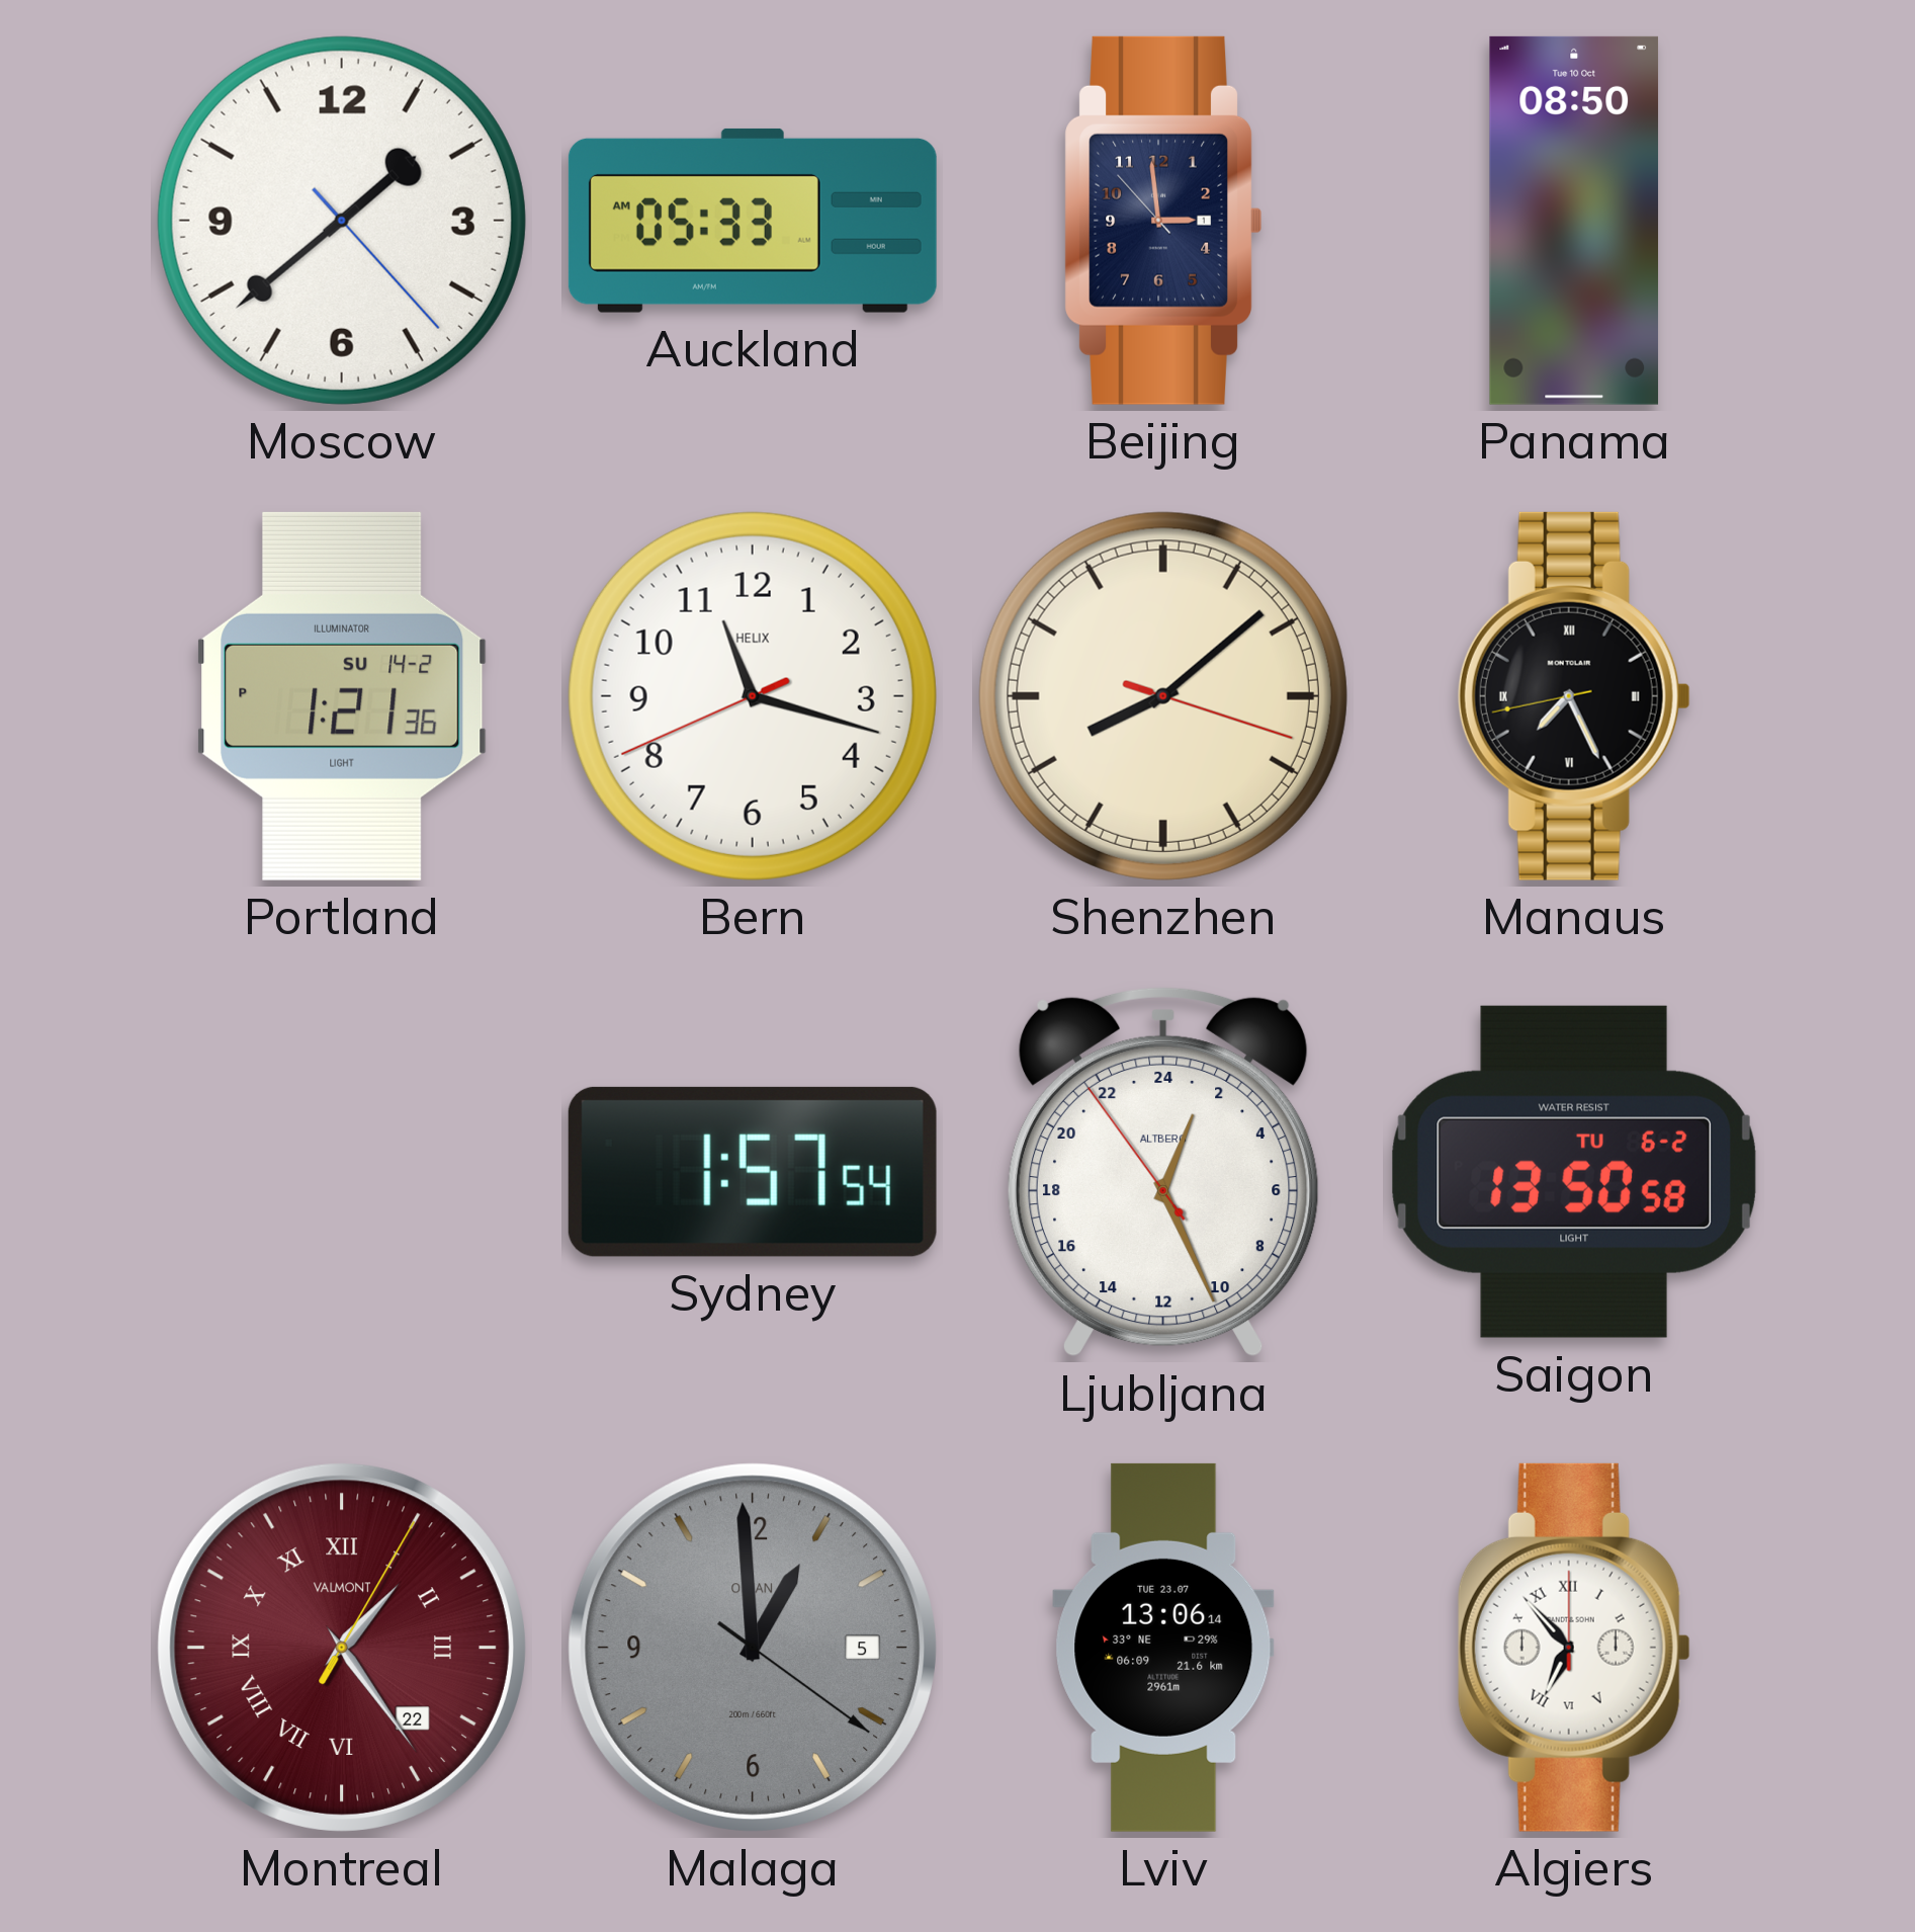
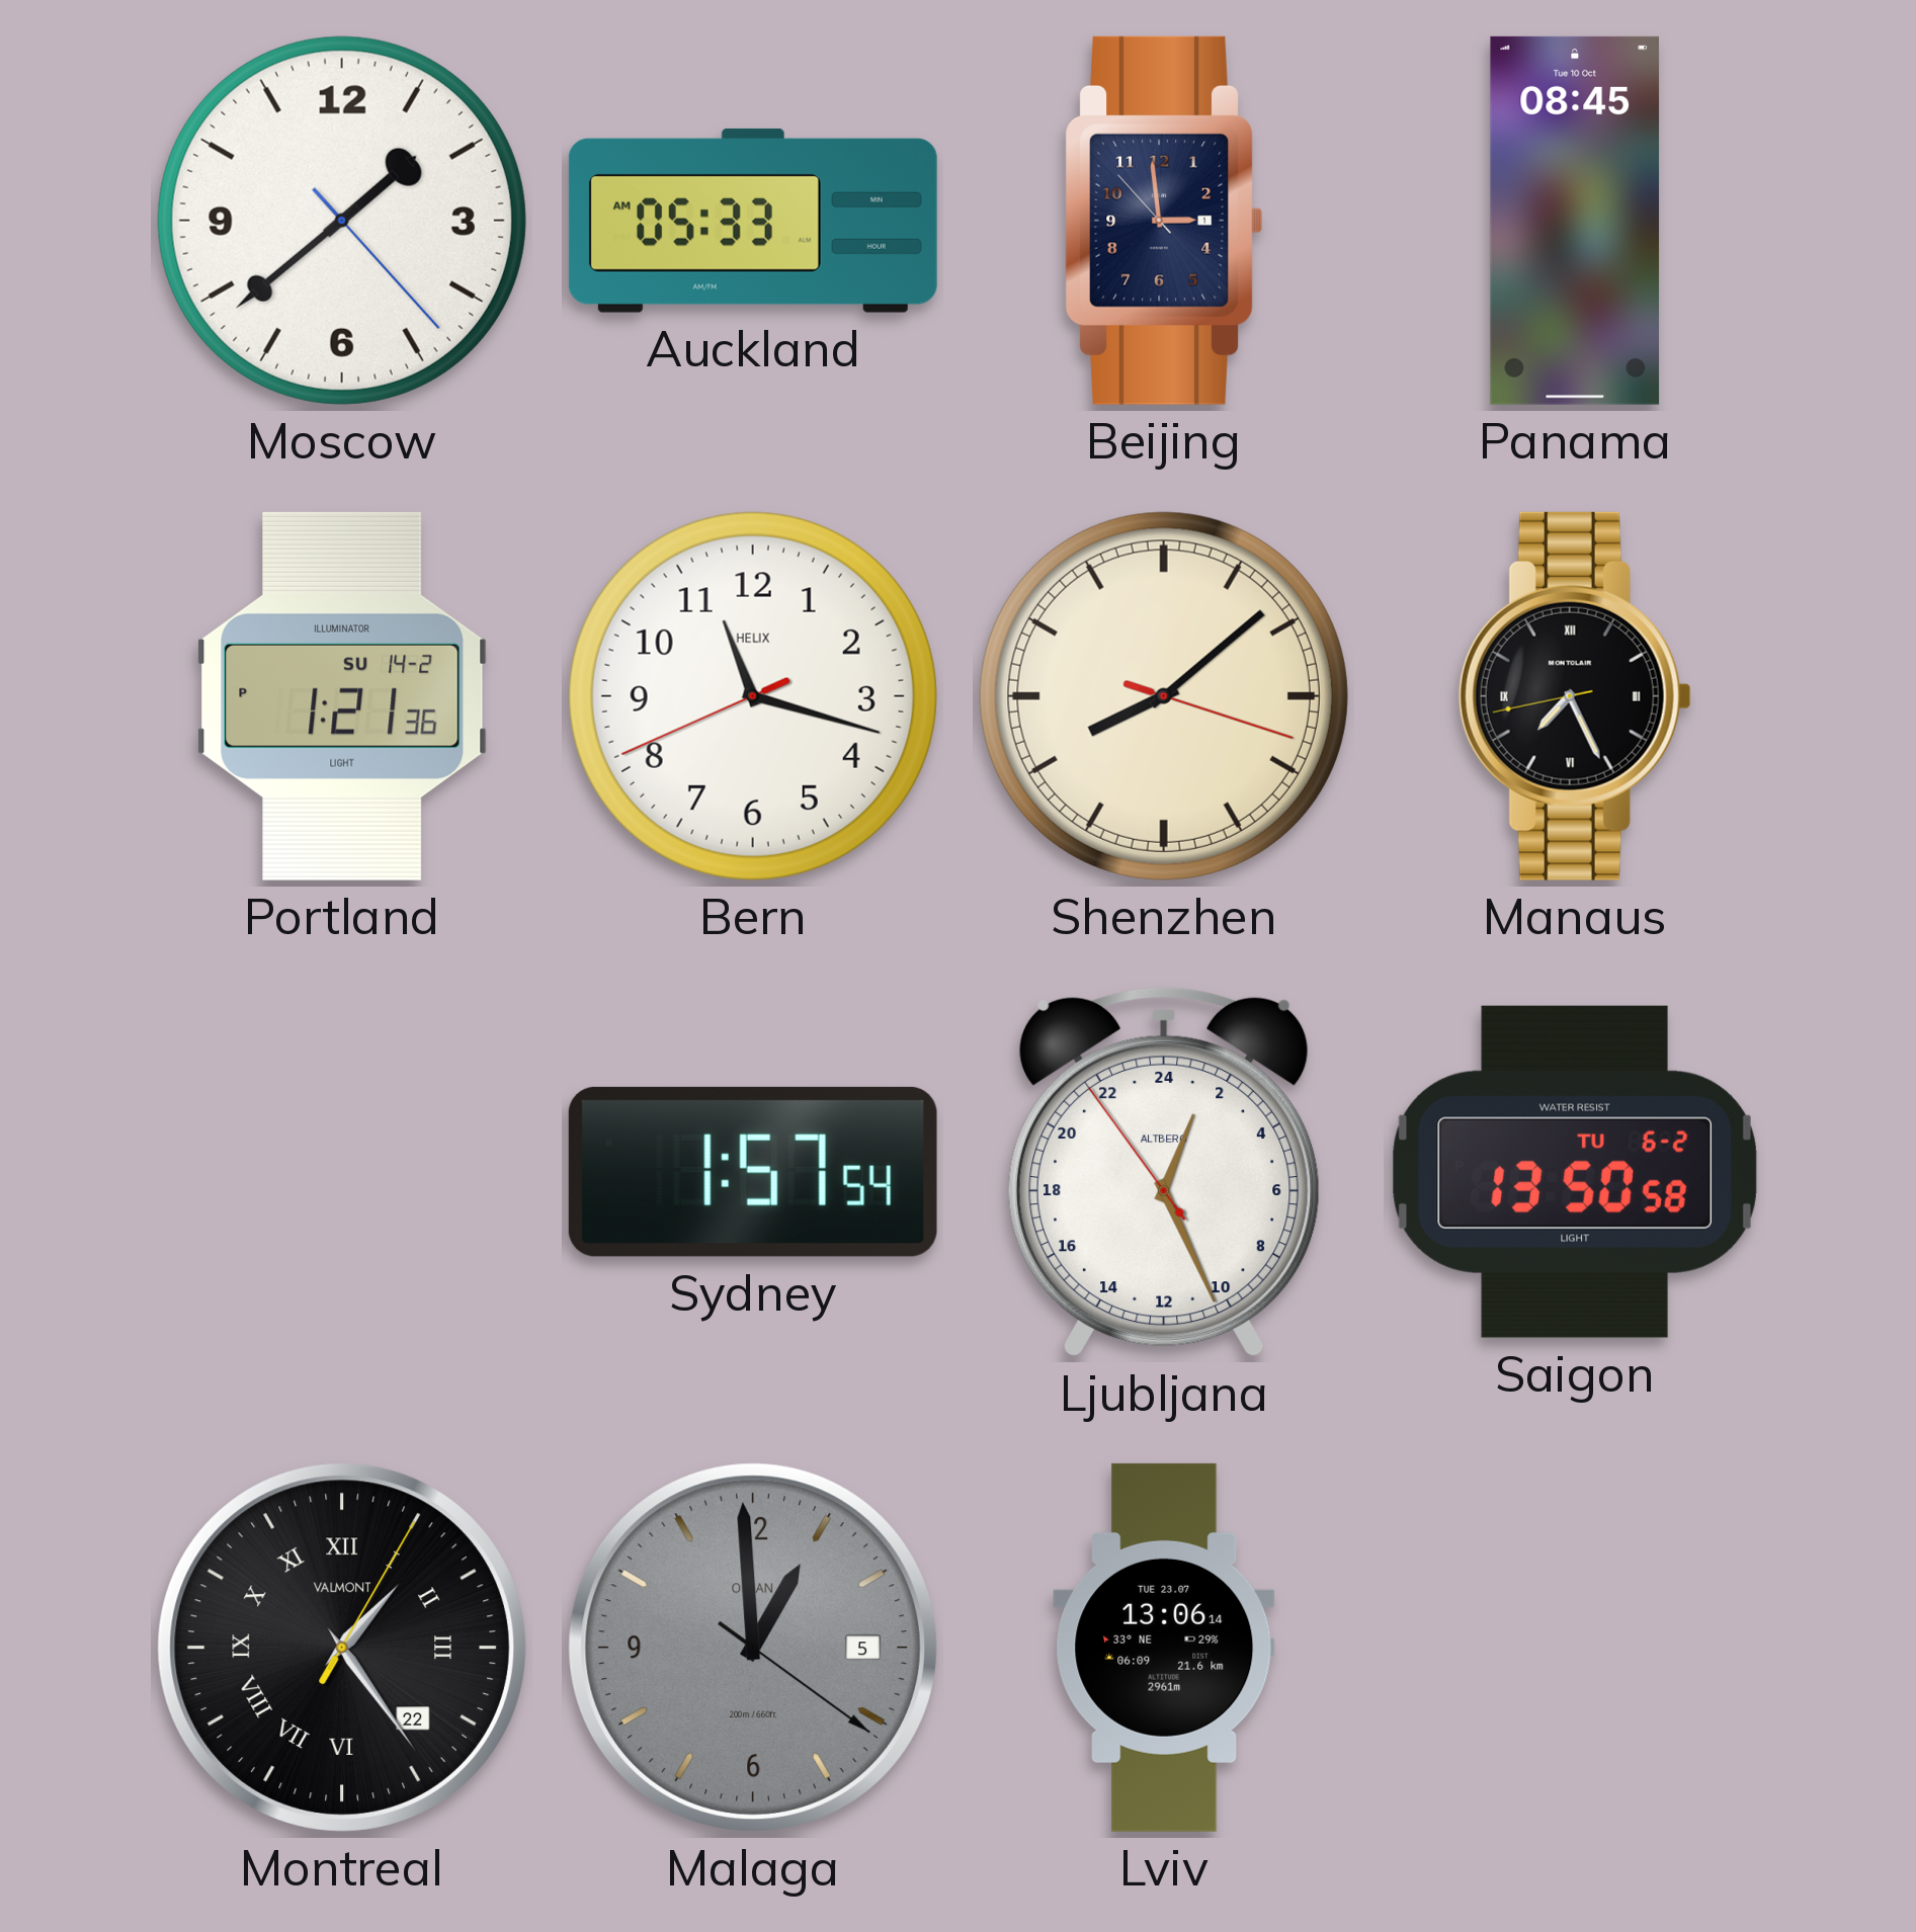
Panama: 08:50 -> 08:45 (1575, 221)
Montreal dial: burgundy -> black (342, 1648)
Algiers: 6:53 -> none (1574, 1648)
